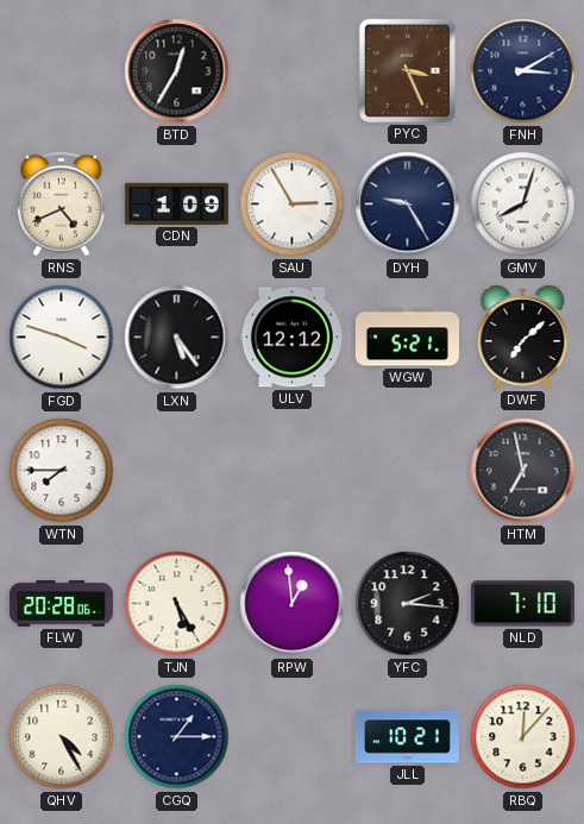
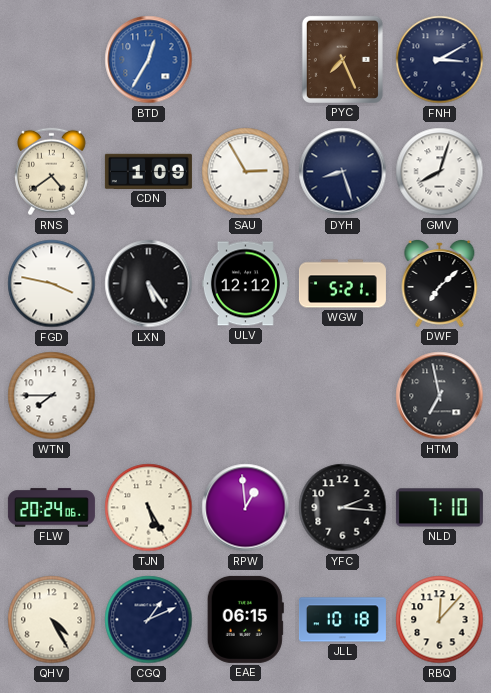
BTD dial: black -> blue (149, 60)
PYC: 3:26 -> 7:26 (342, 59)
RNS: 4:41 -> 4:39 (51, 172)
DYH: 9:25 -> 8:27 (343, 172)
FGD: 3:48 -> 3:47 (52, 284)
FLW: 20:28 -> 20:24 (51, 508)
CGQ: 1:15 -> 1:11 (149, 620)
EAE: none -> 06:15 (245, 619)
JLL: 10:21 -> 10:18 (342, 620)
